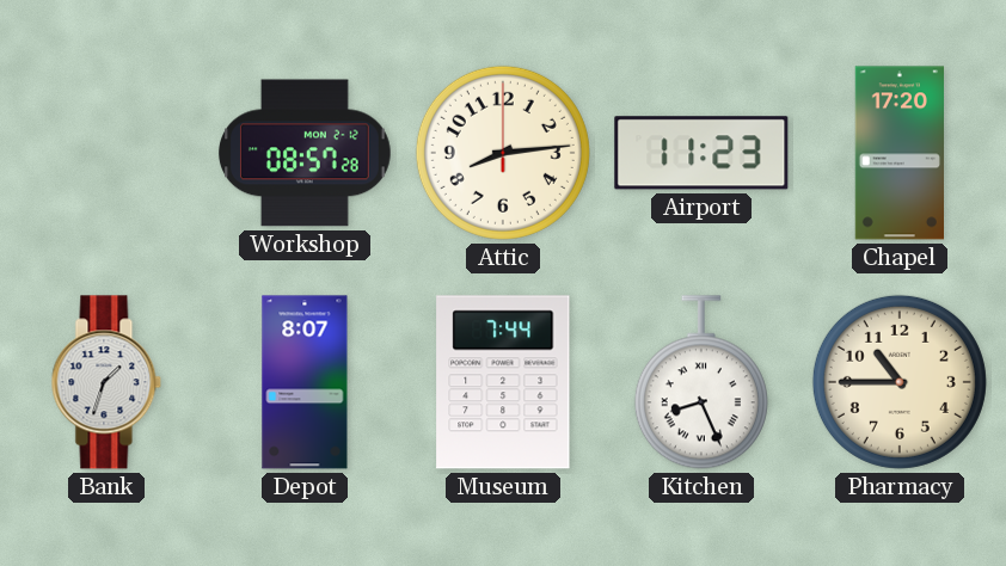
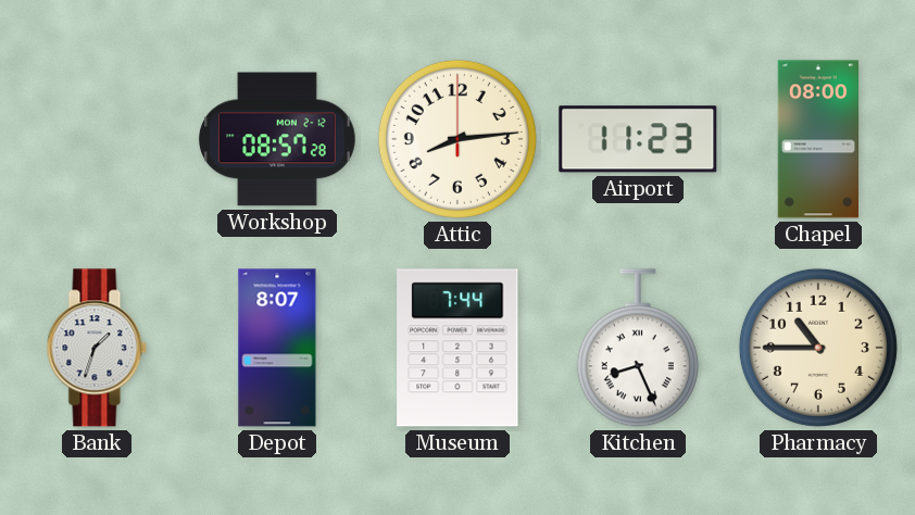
Chapel: 17:20 -> 08:00 (817, 139)
